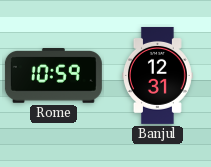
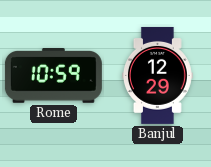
Banjul: 12:31 -> 12:29 (157, 75)
